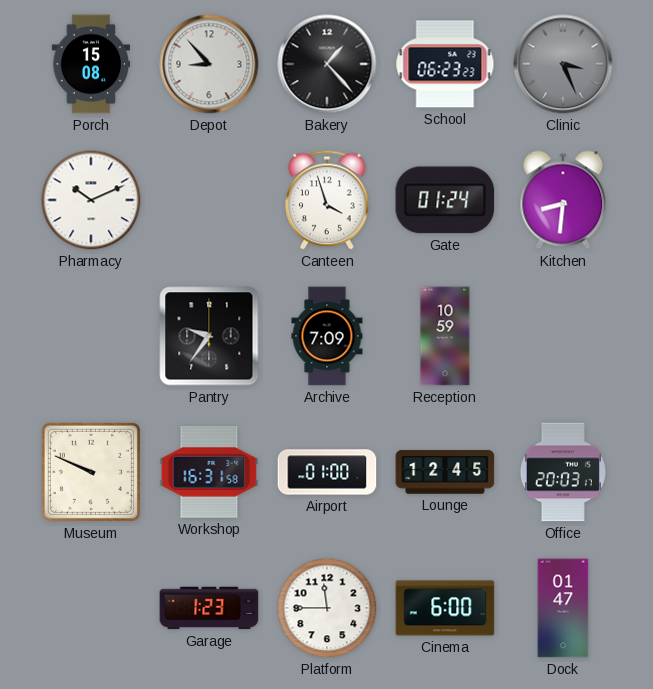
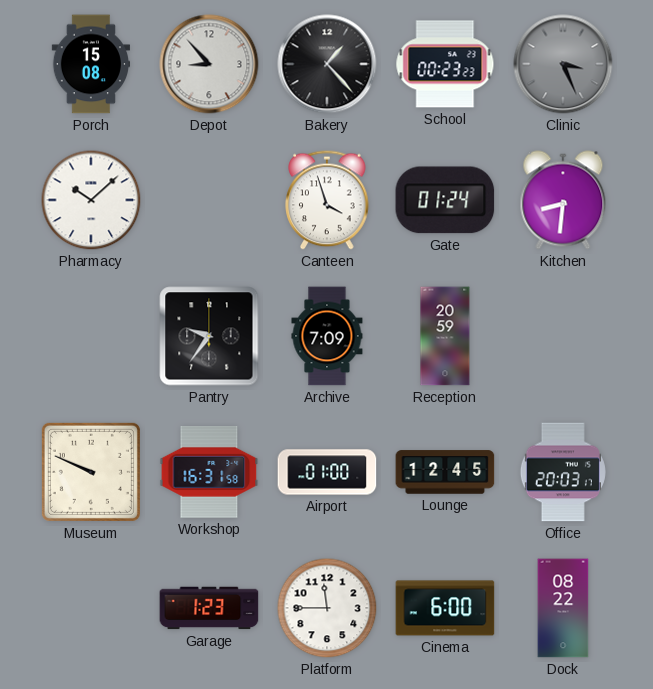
School: 06:23 -> 00:23 (445, 64)
Pharmacy: 10:11 -> 10:08 (91, 200)
Reception: 10:59 -> 20:59 (445, 336)
Dock: 01:47 -> 08:22 (563, 608)
